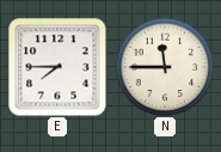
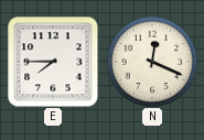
N: 11:45 -> 12:19 (152, 62)
